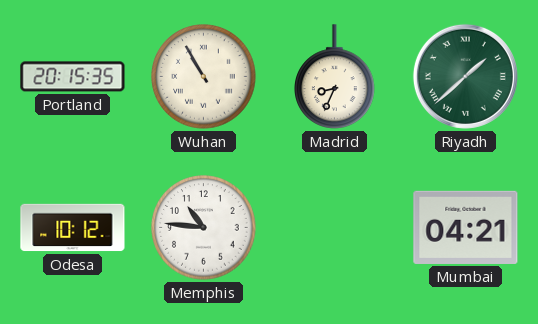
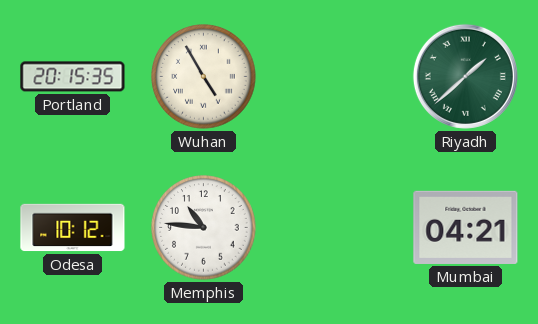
Wuhan: 10:55 -> 4:55 (204, 77)
Madrid: 8:34 -> none (335, 77)
